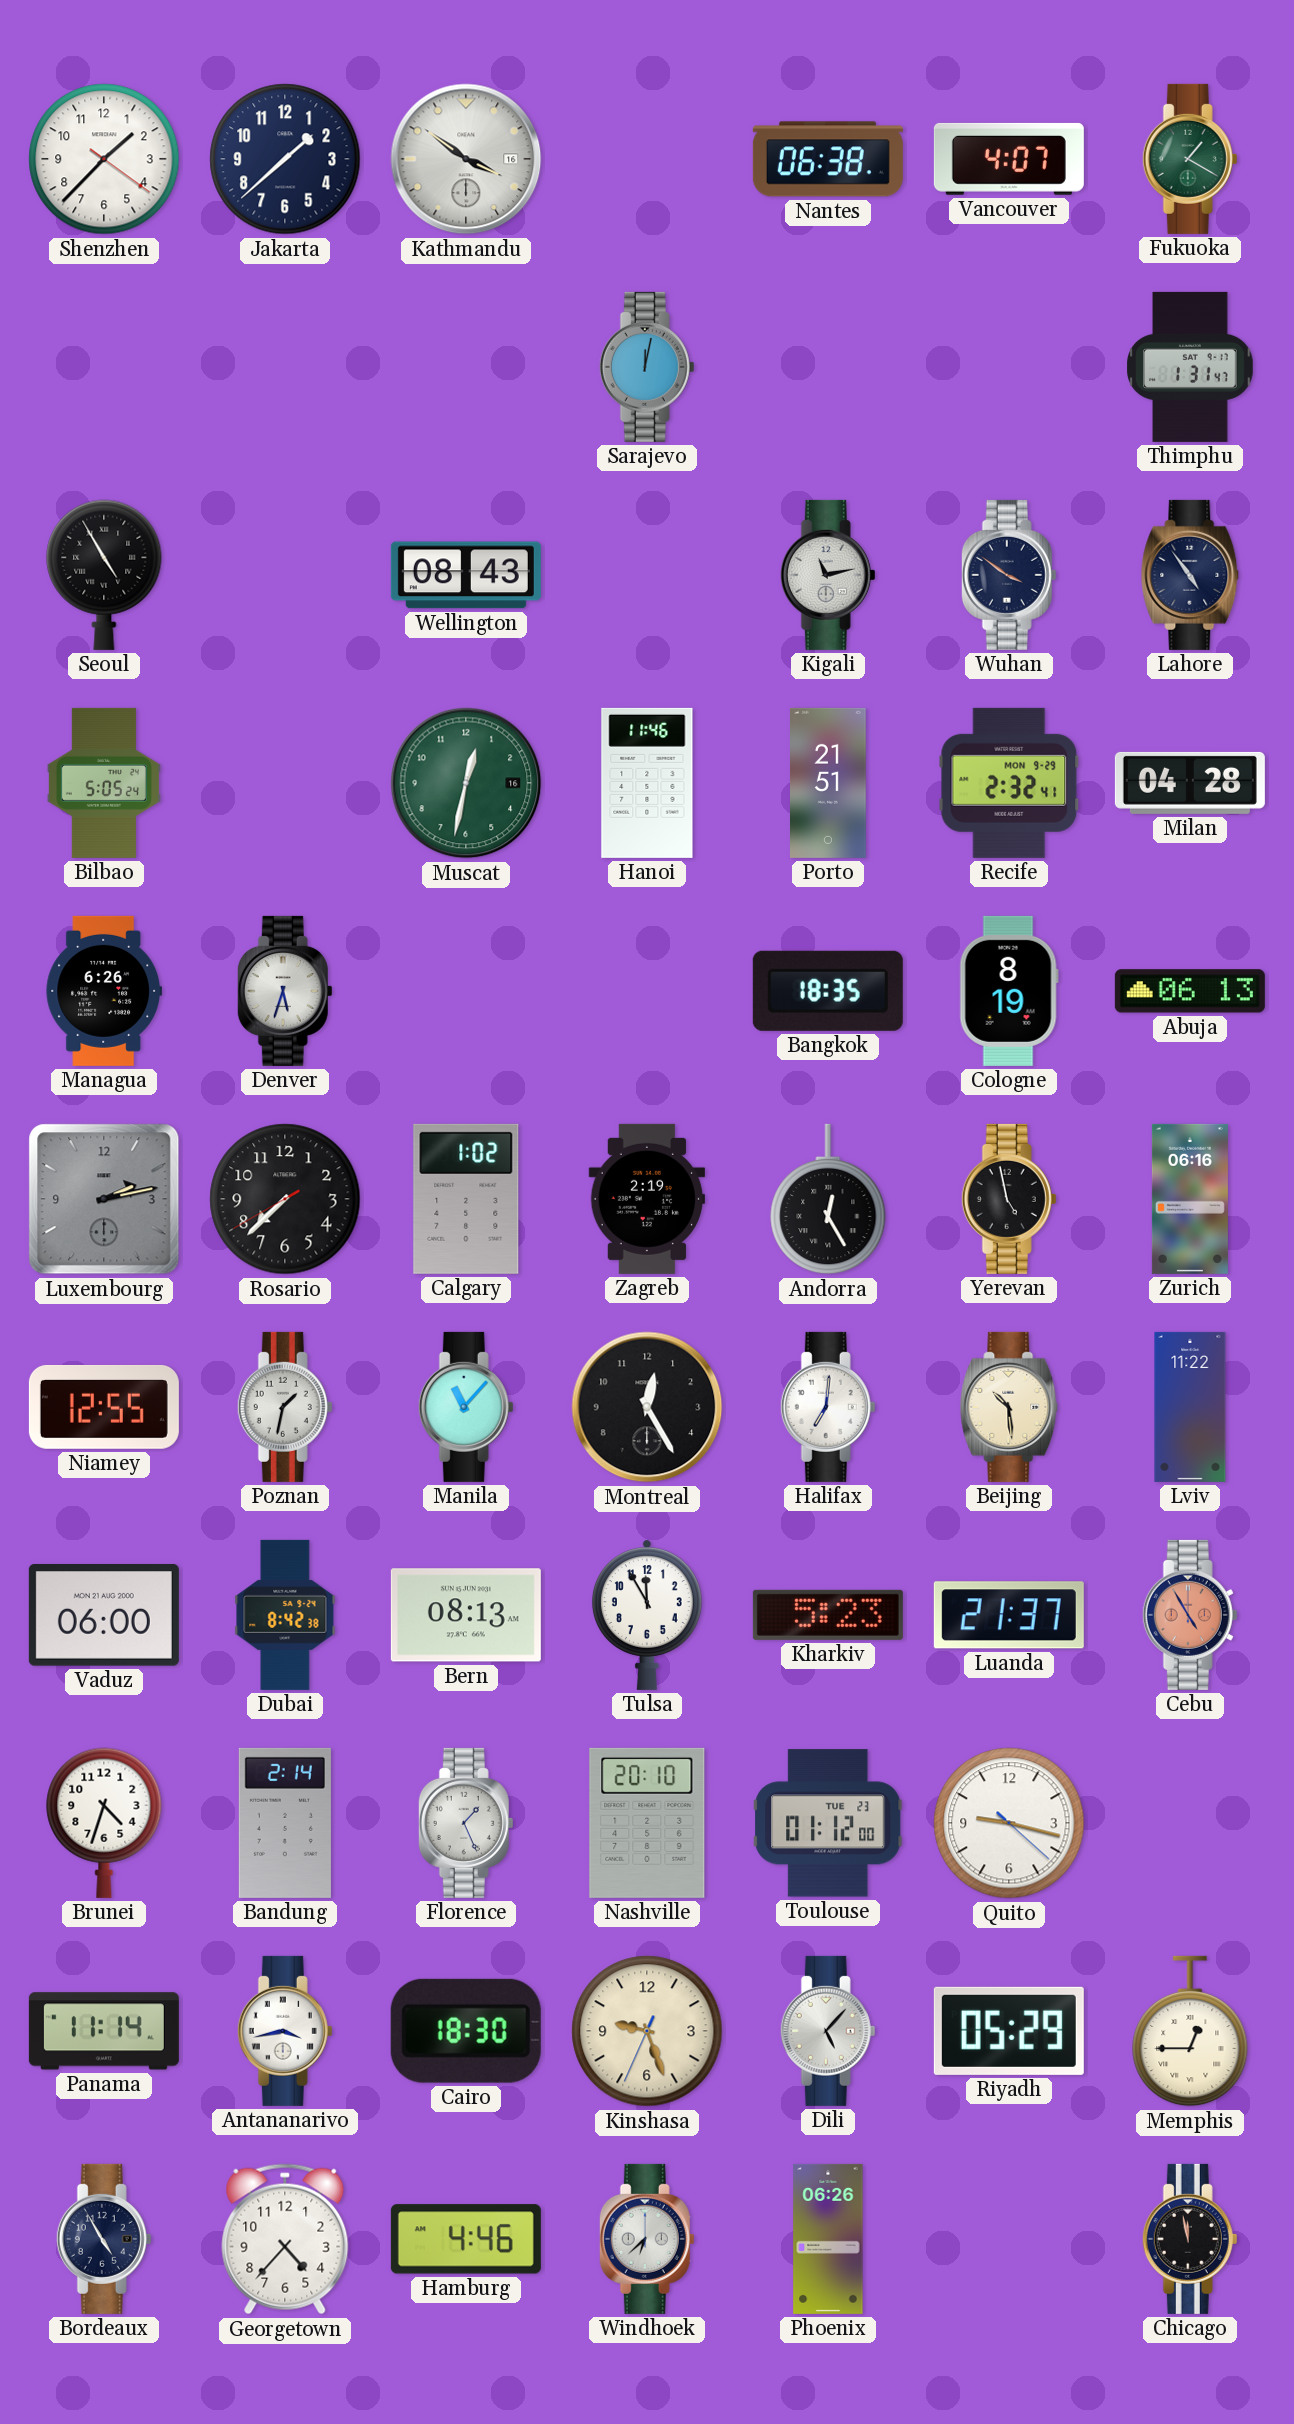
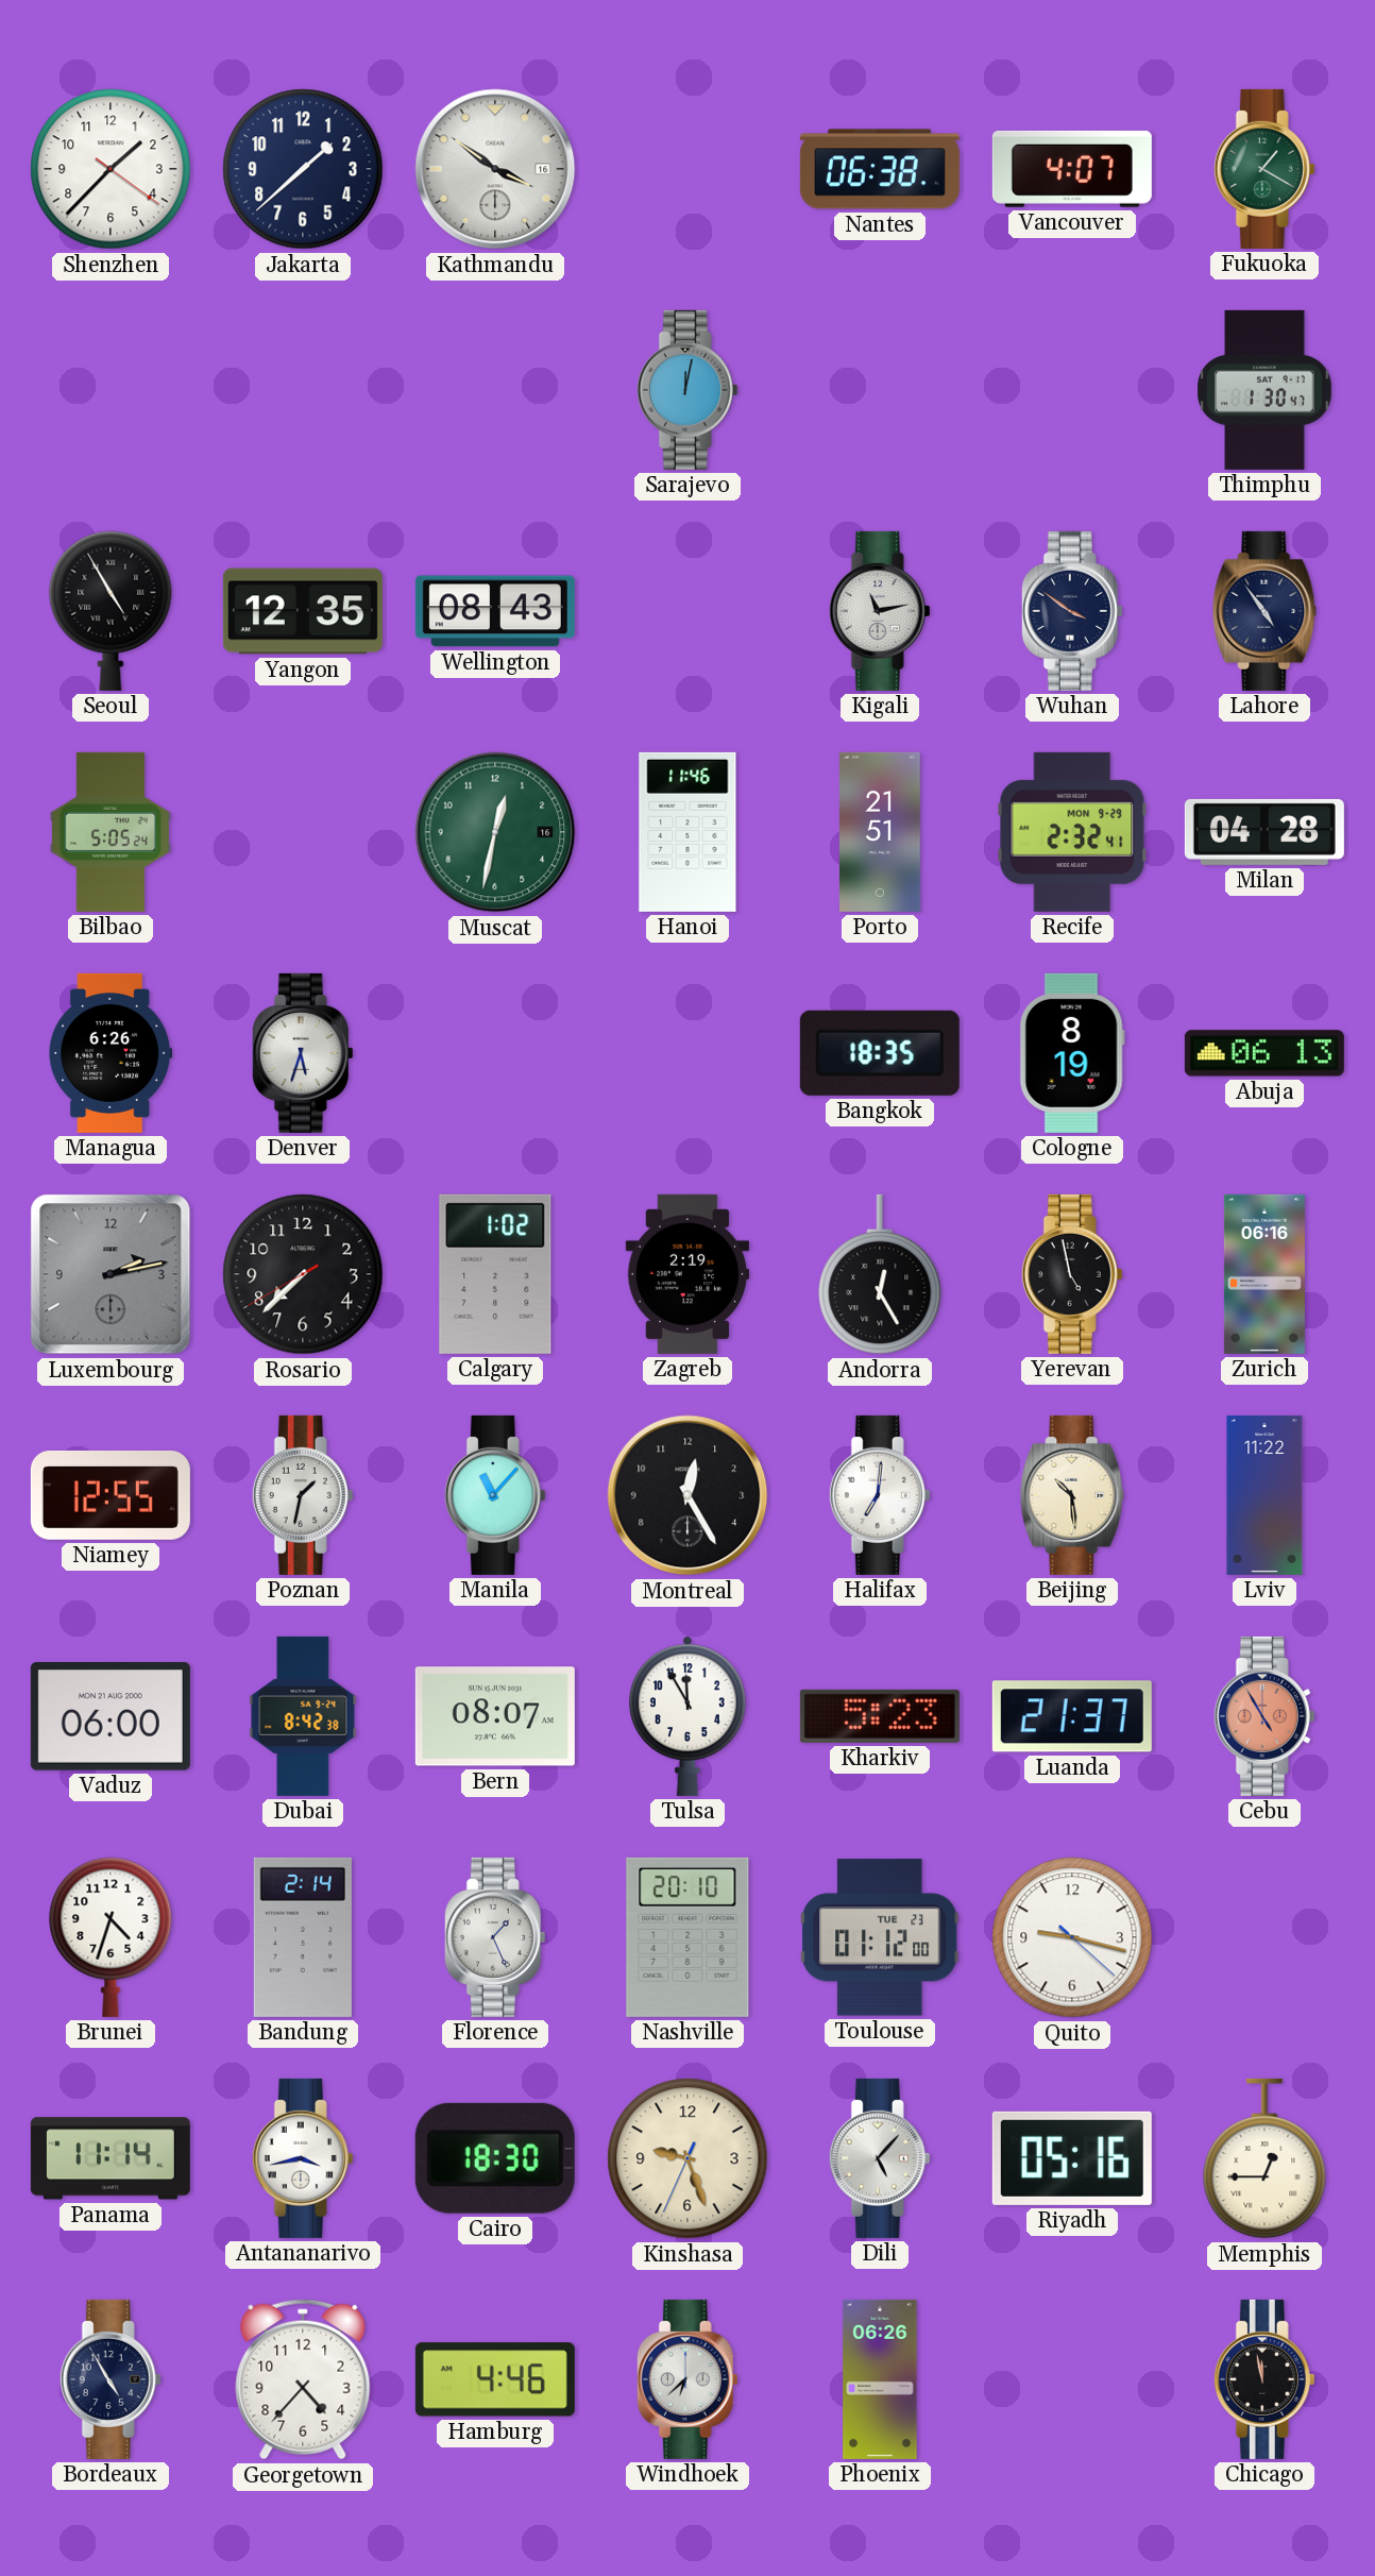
Thimphu: 1:31 -> 1:30 (1264, 390)
Yangon: none -> 12:35 (303, 611)
Bern: 08:13 -> 08:07 (495, 1716)
Riyadh: 05:29 -> 05:16 (1072, 2158)
